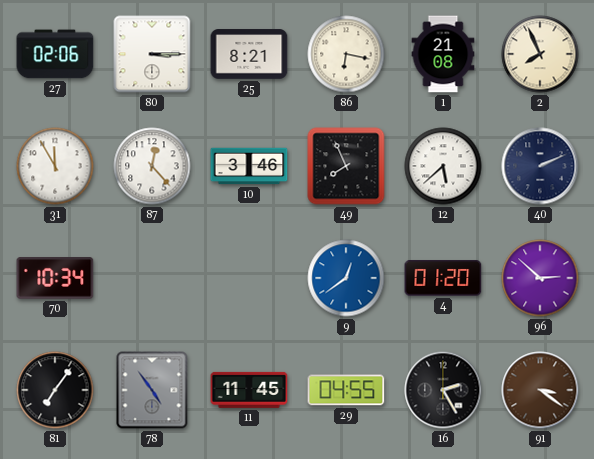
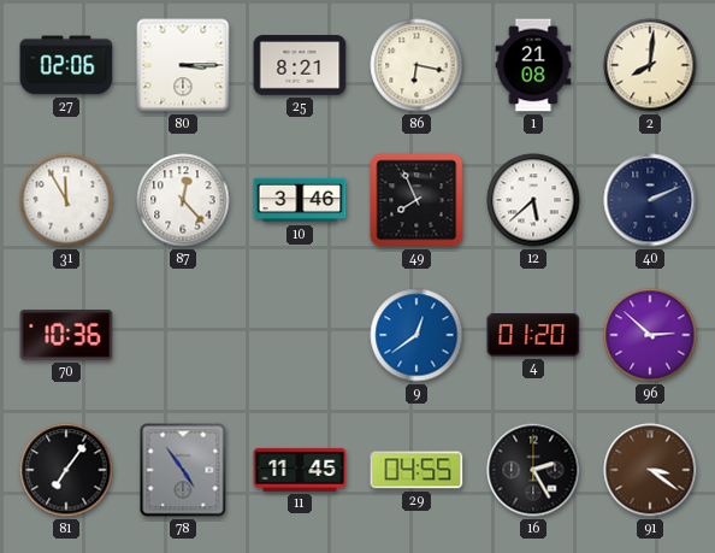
2: 7:56 -> 8:01 (650, 65)
70: 10:34 -> 10:36 (66, 335)
